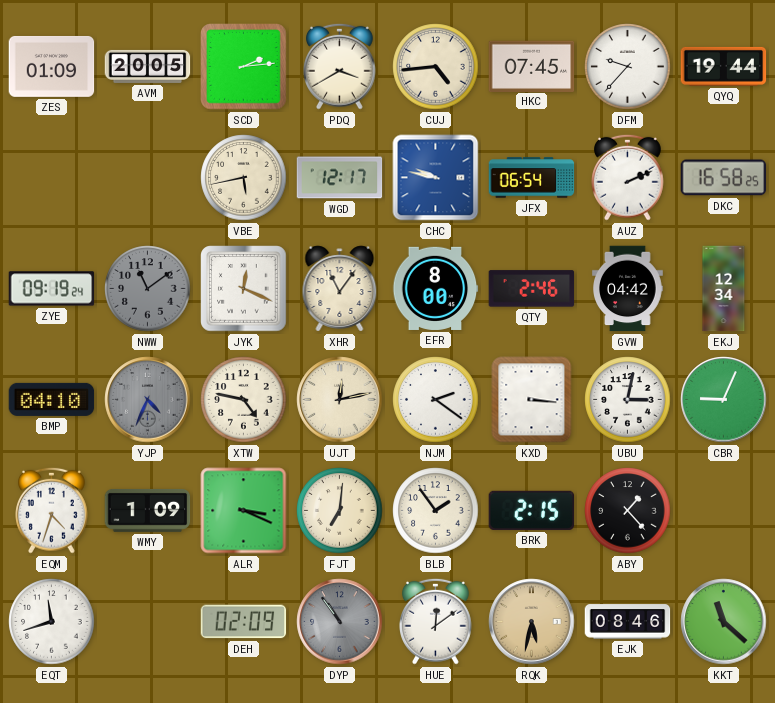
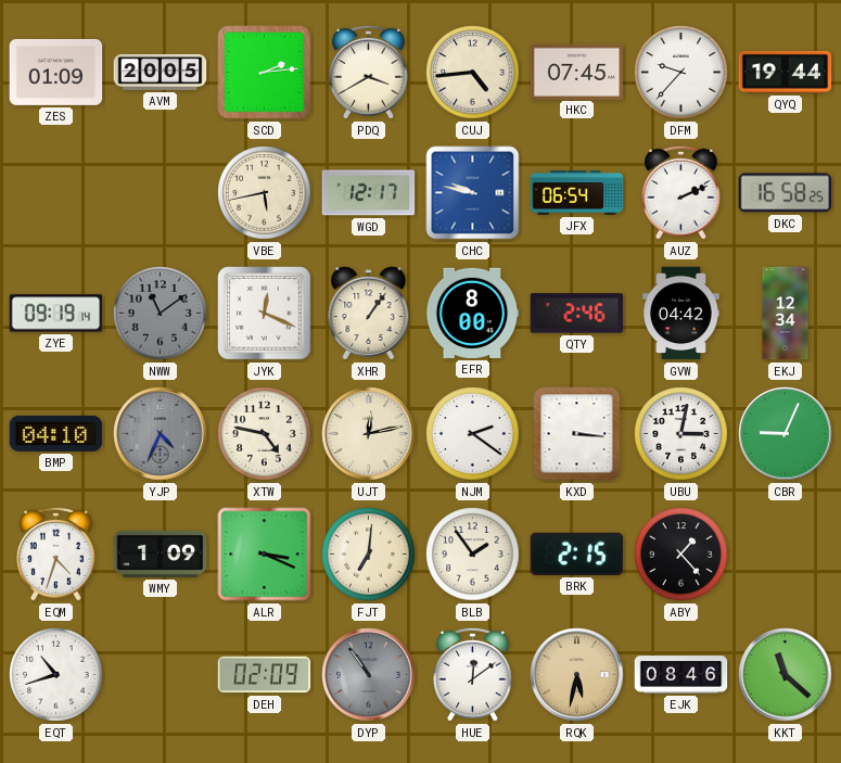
ZYE: 09:19:24 -> 09:19:14 (56, 314)
XHR: 11:06 -> 1:06 (369, 314)
EQT: 11:42 -> 10:42 (56, 675)
